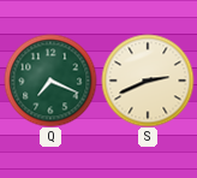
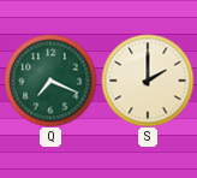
S: 2:41 -> 2:00 (148, 81)
